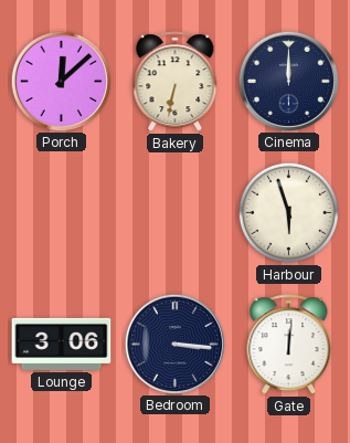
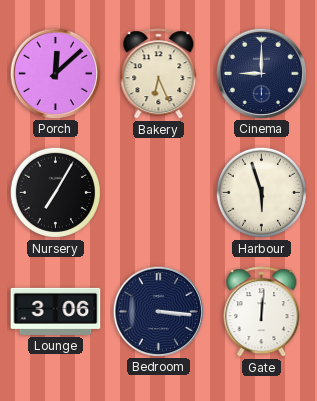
Bakery: 6:32 -> 6:26 (159, 74)
Cinema: 12:00 -> 9:00 (261, 73)
Nursery: none -> 7:05 (55, 192)
